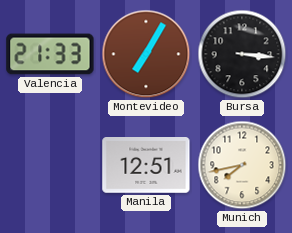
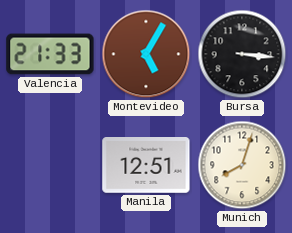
Montevideo: 7:05 -> 5:05 (146, 54)
Munich: 7:43 -> 8:03 (242, 165)
